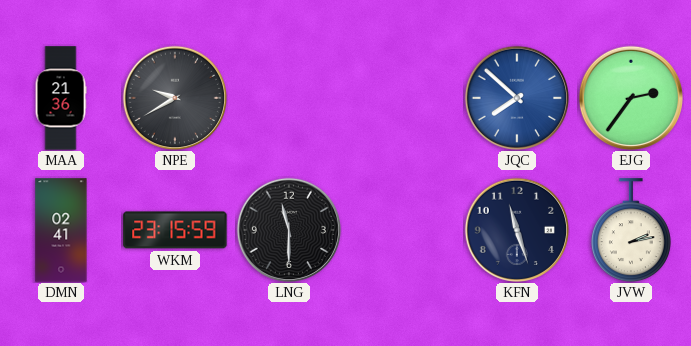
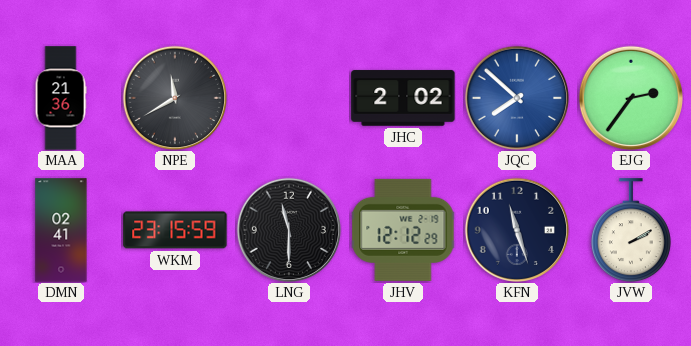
NPE: 9:40 -> 11:40 (174, 97)
JHC: none -> 2:02 (403, 98)
JHV: none -> 12:12 (403, 230)
JVW: 2:13 -> 2:10 (631, 230)
